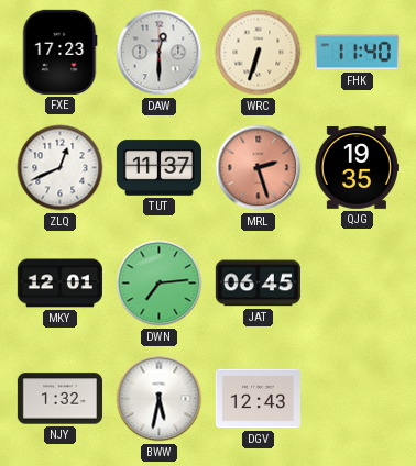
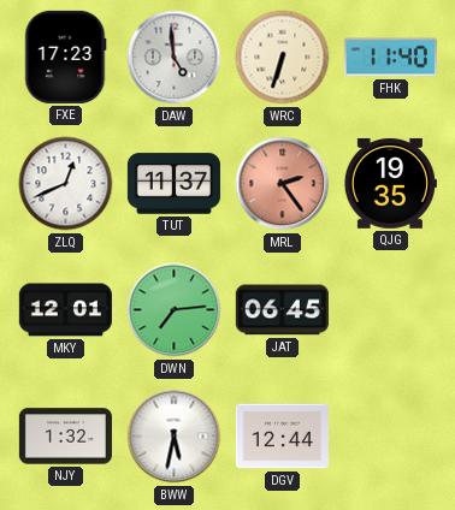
DAW: 12:30 -> 4:59 (175, 58)
MRL: 2:27 -> 2:24 (283, 184)
DGV: 12:43 -> 12:44 (282, 437)
